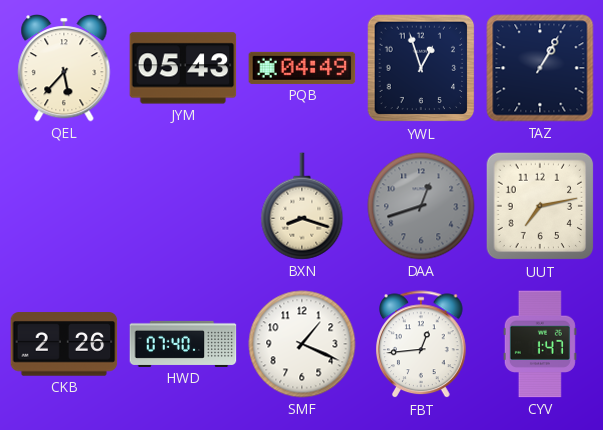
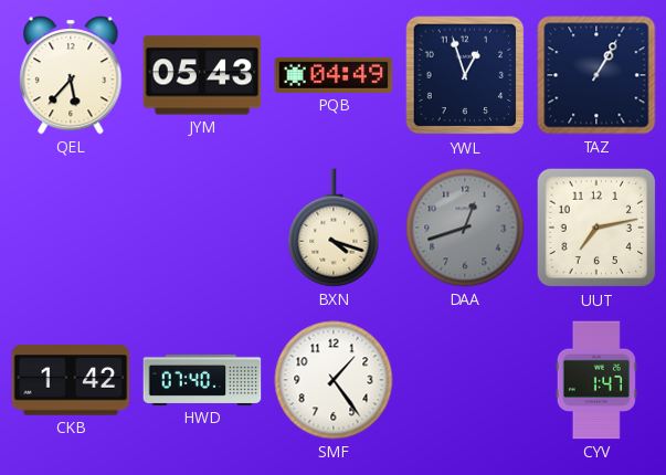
BXN: 8:18 -> 4:18 (334, 228)
CKB: 2:26 -> 1:42 (71, 380)
SMF: 1:19 -> 1:24 (334, 380)
FBT: 12:44 -> none (422, 345)
